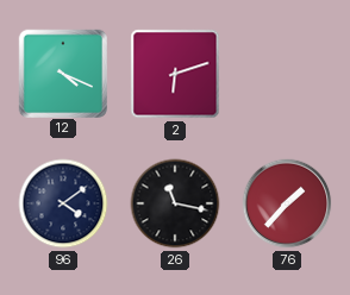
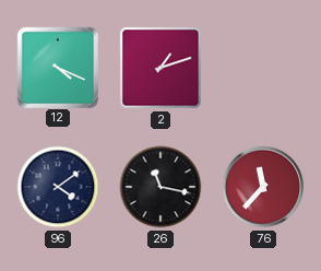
2: 6:12 -> 1:12 (160, 68)
76: 1:37 -> 11:37 (263, 187)
